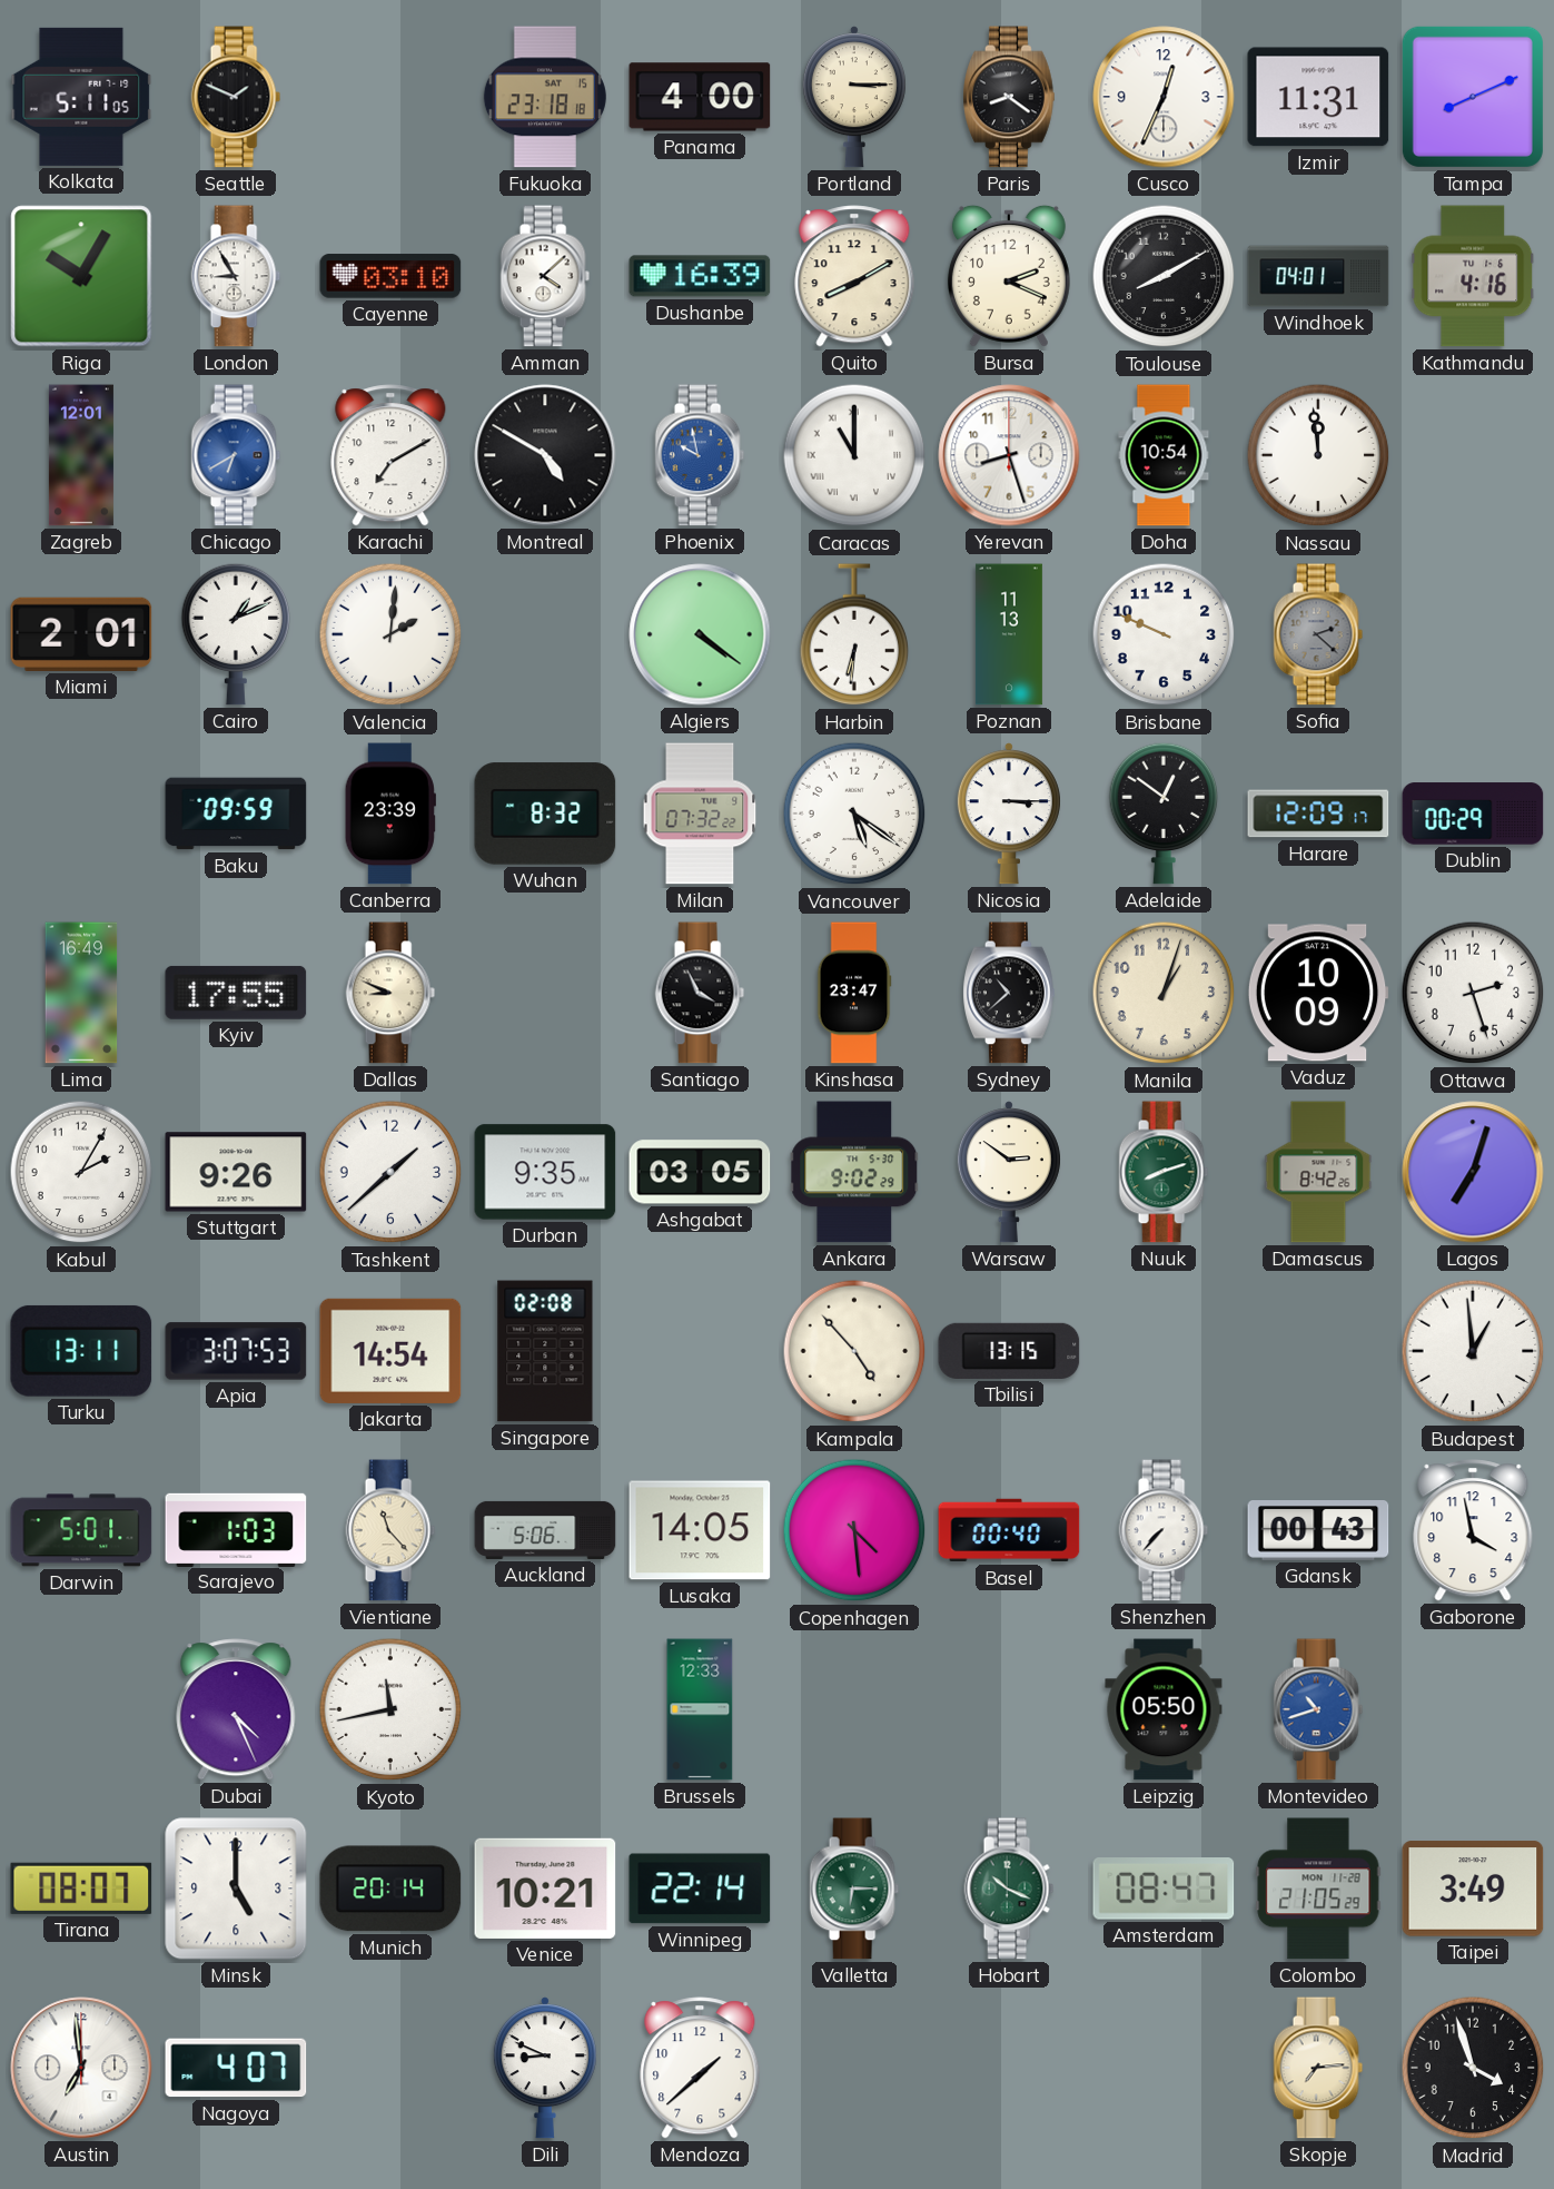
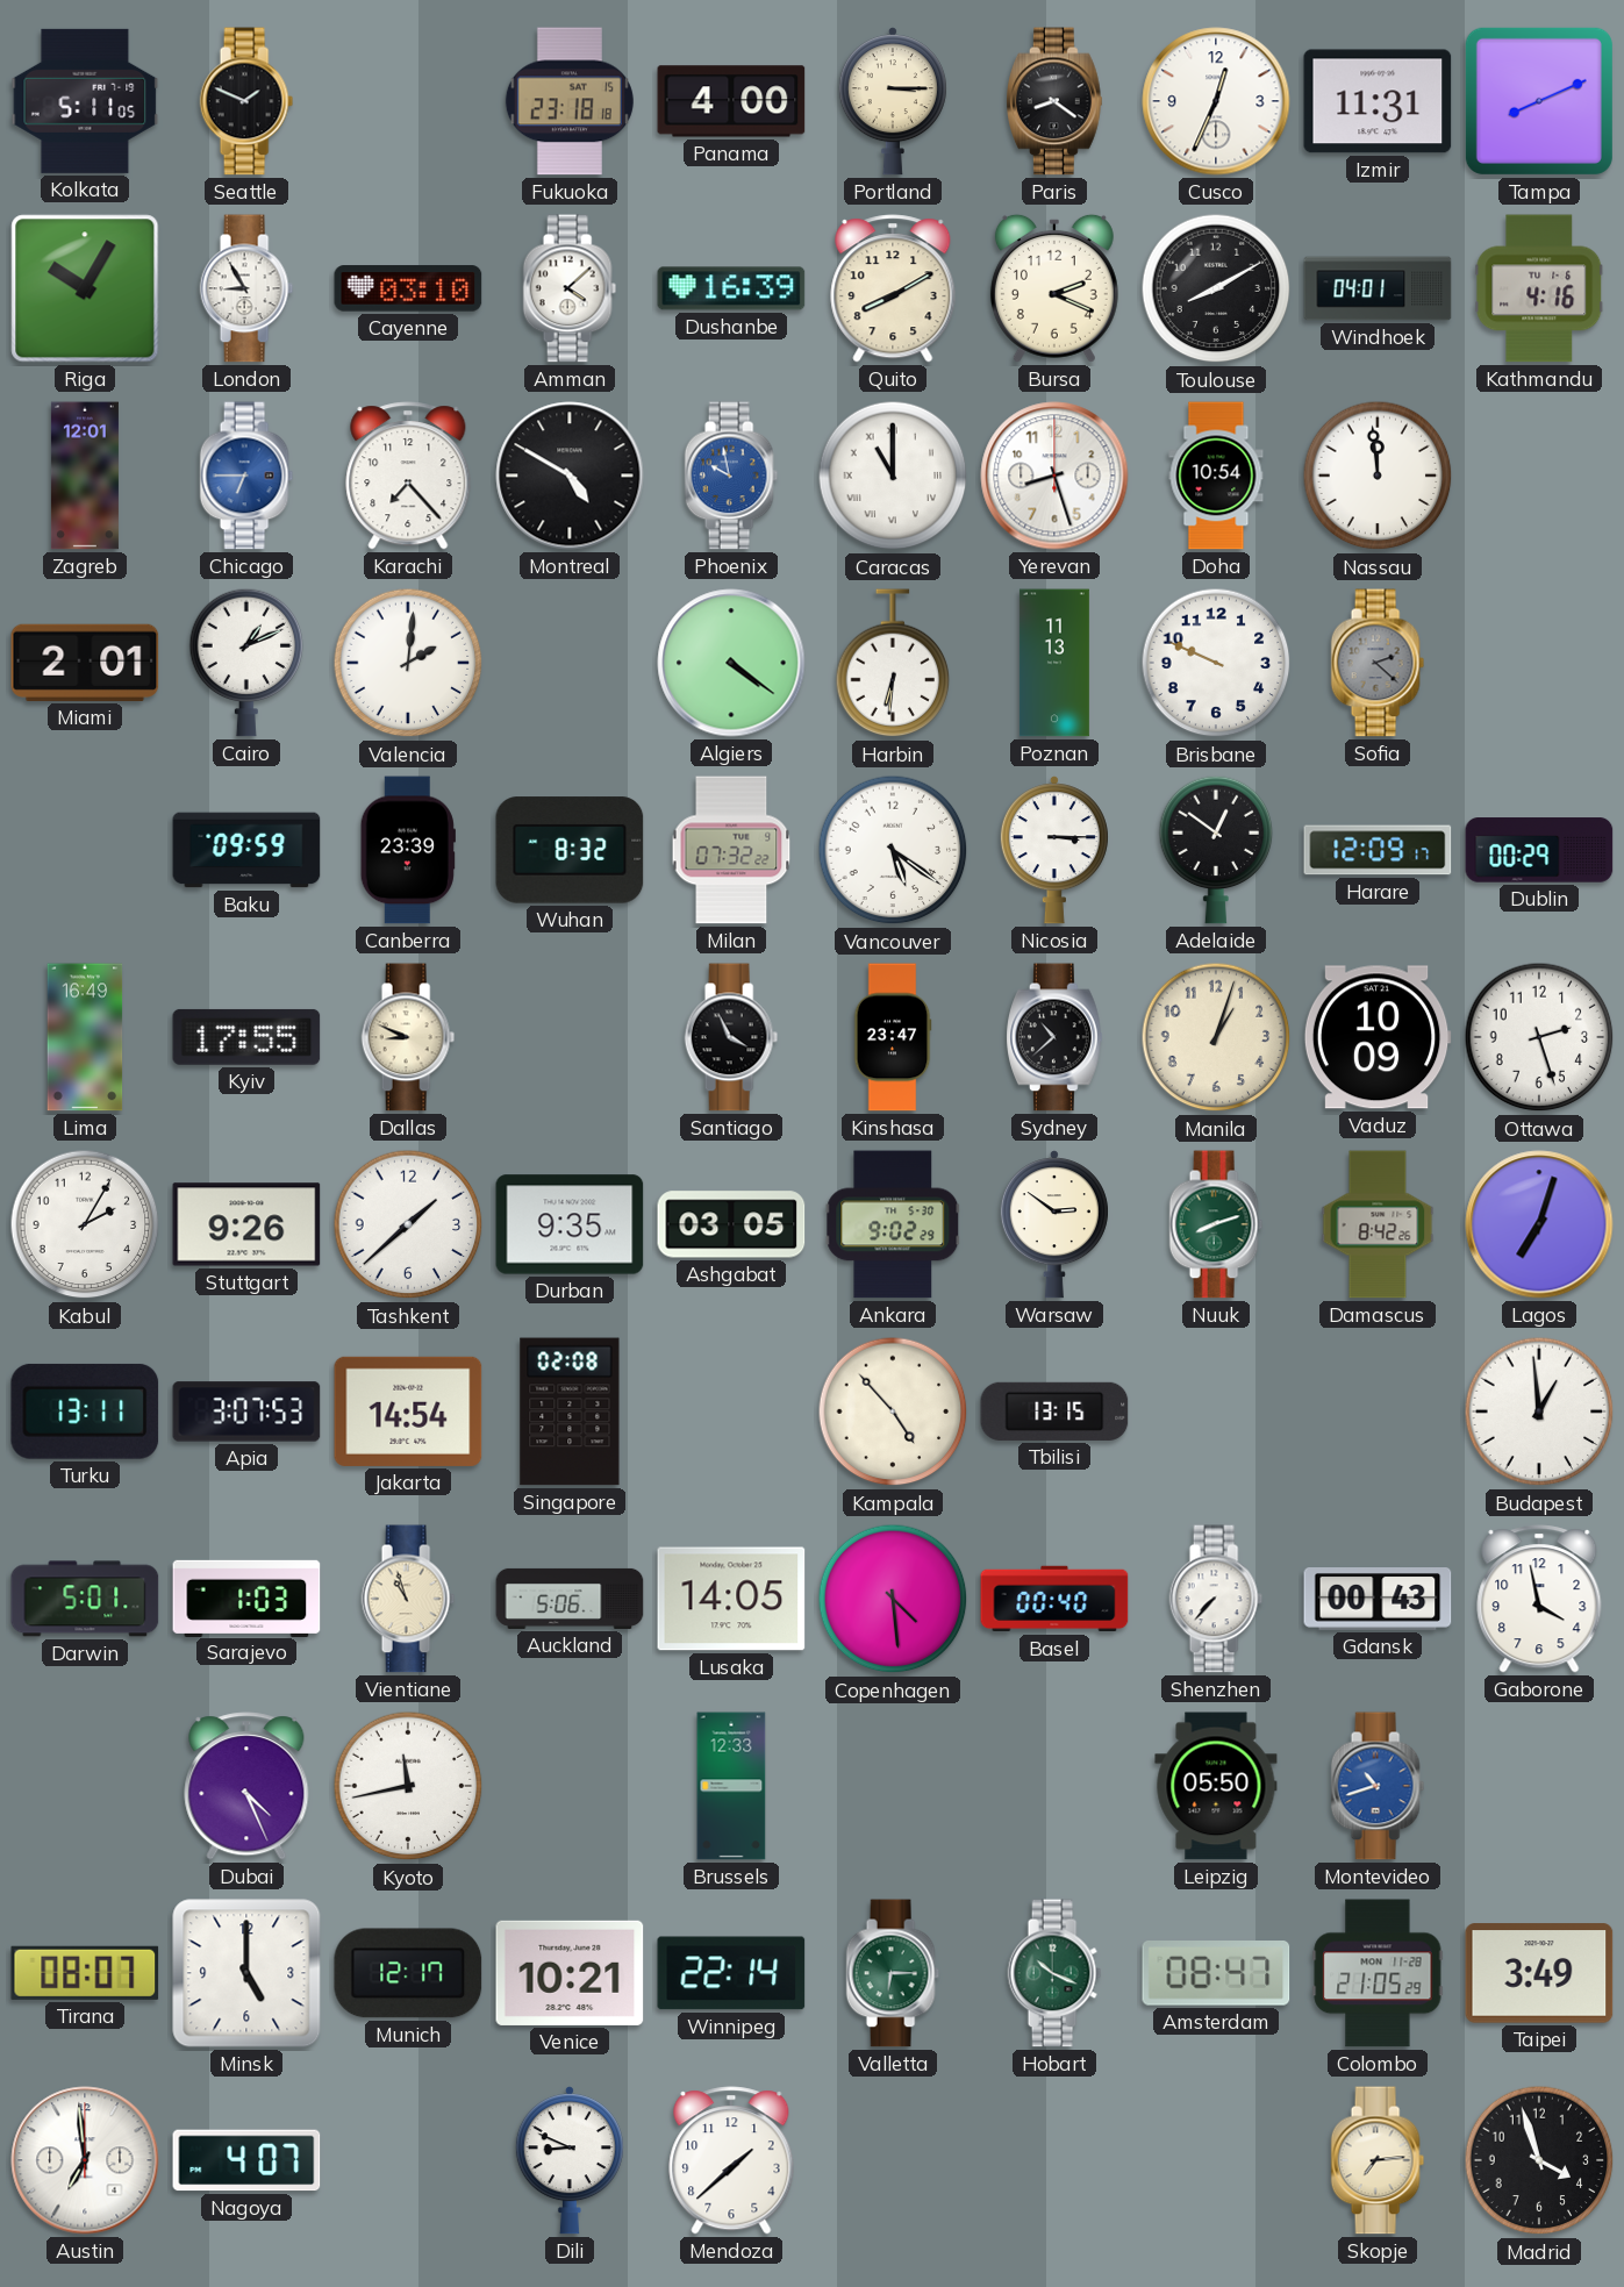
Chicago: 6:40 -> 6:45 (246, 476)
Karachi: 7:10 -> 7:23 (408, 476)
Vientiane: 11:23 -> 10:57 (408, 1599)
Munich: 20:14 -> 12:17 (408, 1973)
